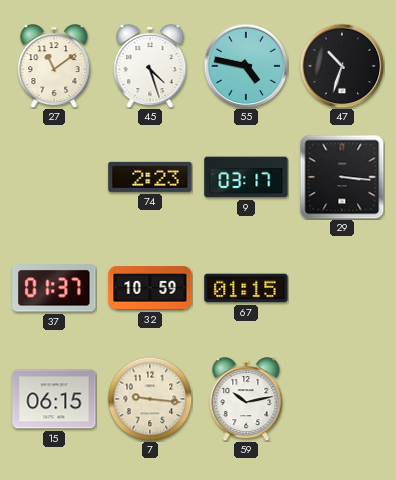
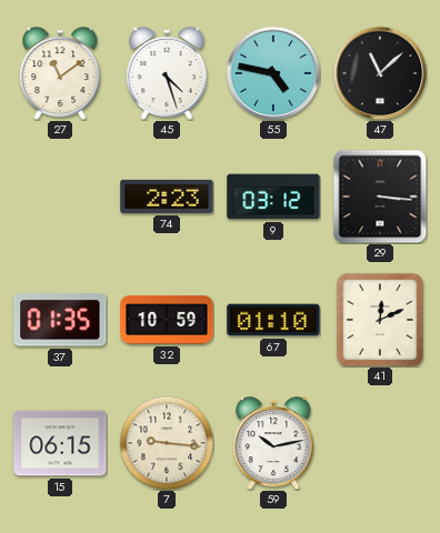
47: 10:33 -> 11:08 (380, 73)
9: 03:17 -> 03:12 (273, 197)
37: 01:37 -> 01:35 (60, 320)
67: 01:15 -> 01:10 (273, 320)
41: none -> 12:11 (380, 320)
